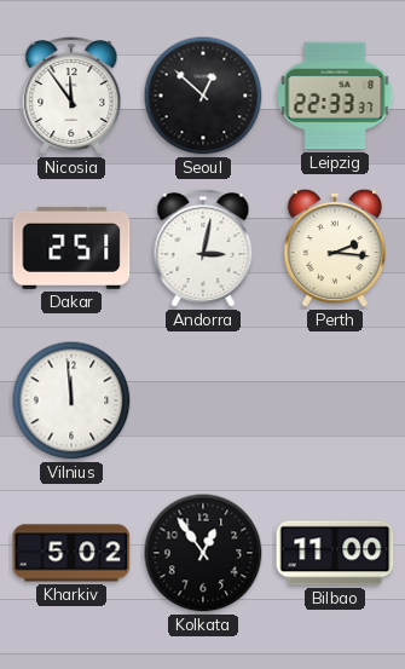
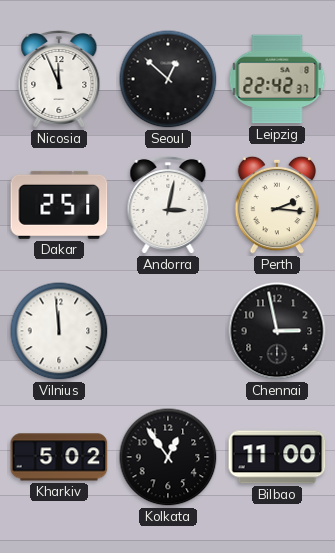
Nicosia: 11:54 -> 11:56 (59, 79)
Leipzig: 22:33 -> 22:42 (277, 79)
Chennai: none -> 2:58 (277, 331)
